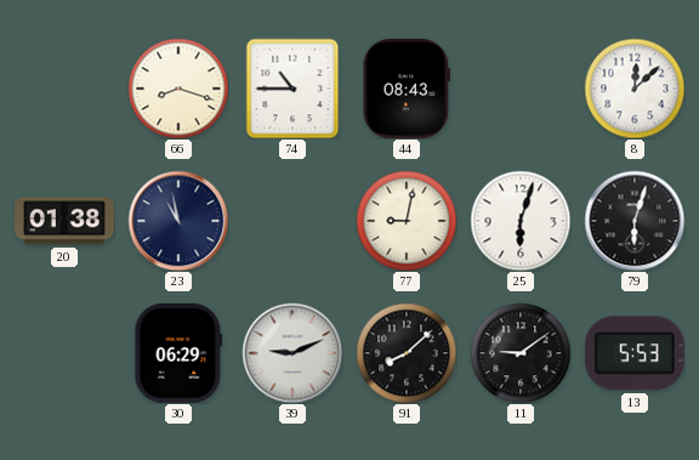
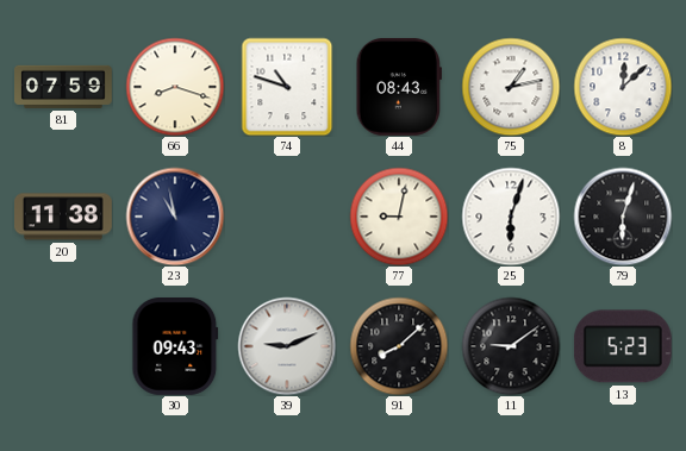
81: none -> 07:59 (64, 87)
74: 10:45 -> 10:48 (287, 87)
75: none -> 1:13 (511, 87)
20: 01:38 -> 11:38 (64, 217)
30: 06:29 -> 09:43 (175, 346)
13: 5:53 -> 5:23 (623, 346)
